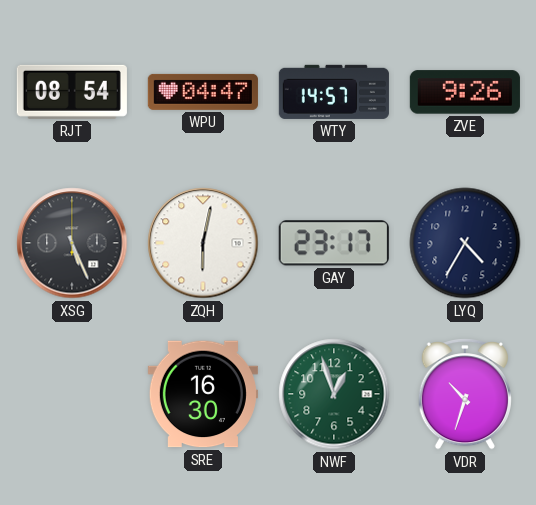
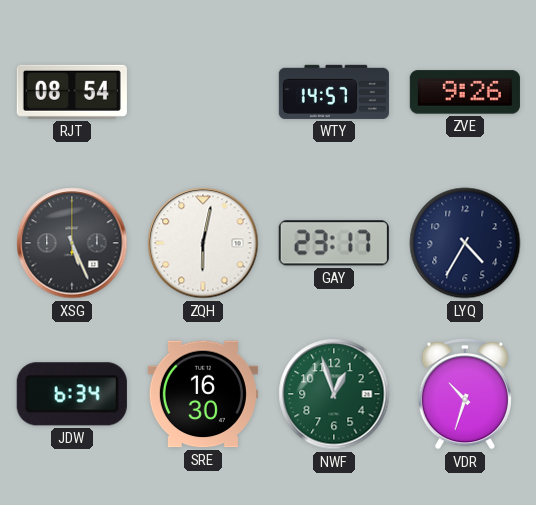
WPU: 04:47 -> none (203, 92)
JDW: none -> 6:34 (72, 394)
